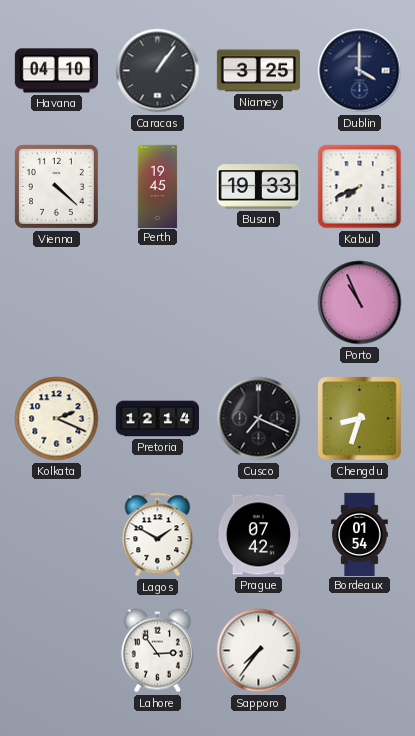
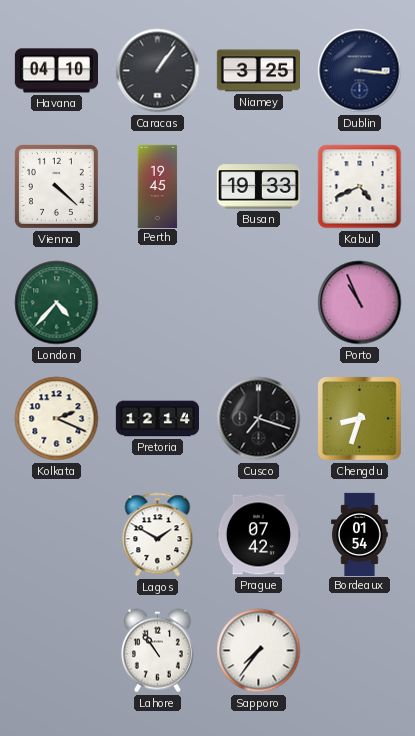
Dublin: 4:00 -> 3:16 (360, 71)
Kabul: 7:41 -> 4:41 (360, 187)
London: none -> 4:37 (57, 303)
Cusco: 7:19 -> 7:18 (259, 419)
Lahore: 2:54 -> 10:54 (157, 651)
